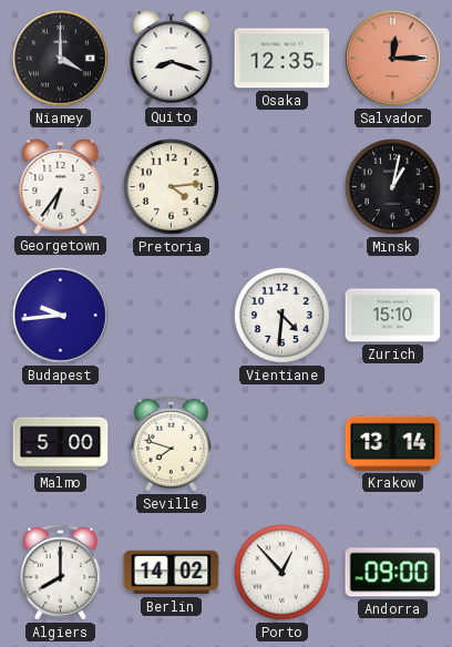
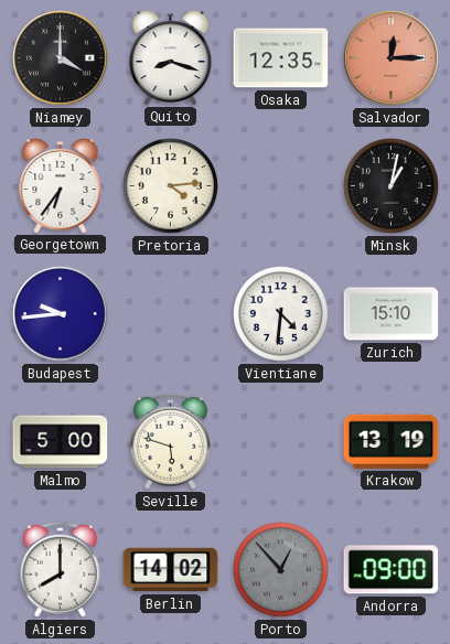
Seville: 7:48 -> 5:48 (170, 441)
Krakow: 13:14 -> 13:19 (392, 441)
Porto dial: white -> grey (280, 569)
